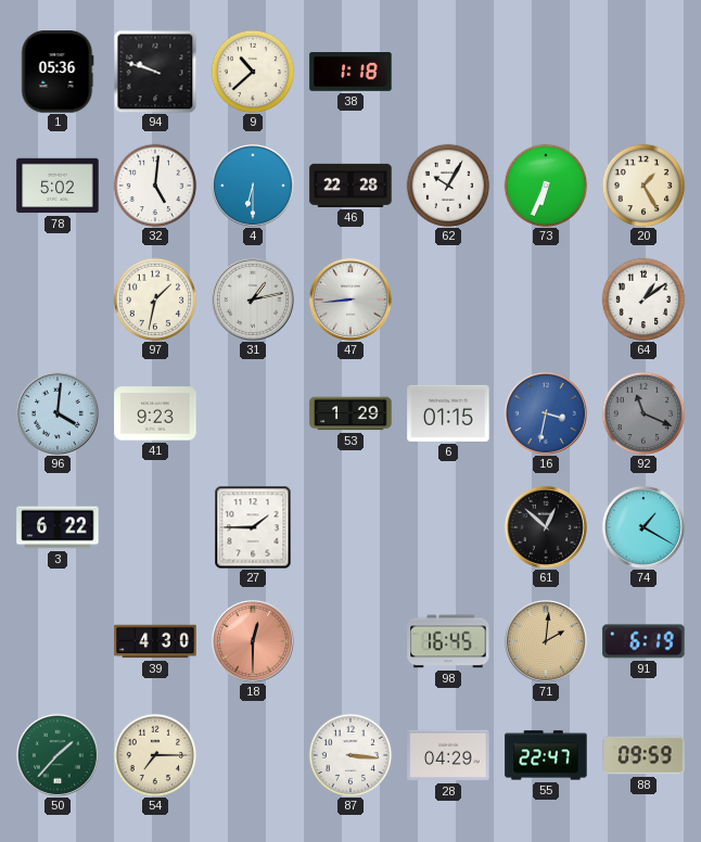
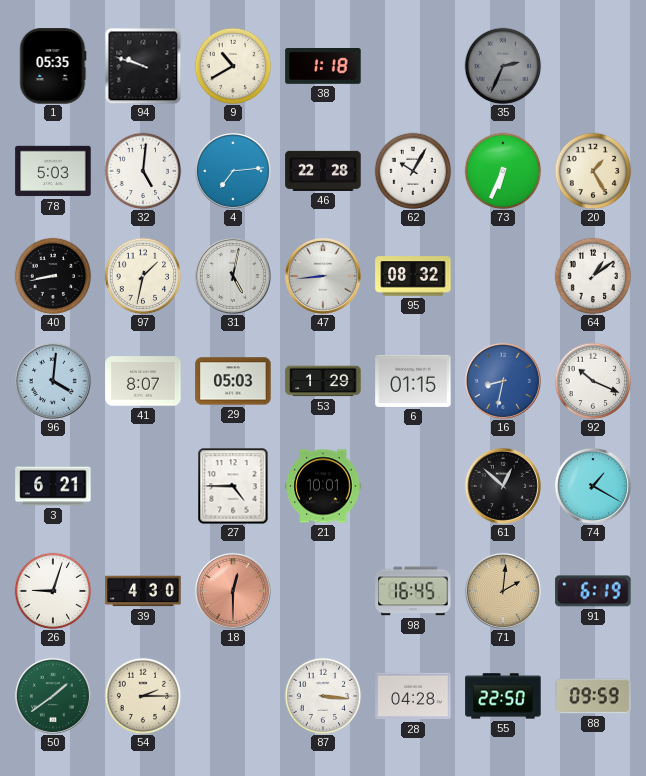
1: 05:36 -> 05:35 (53, 66)
9: 10:38 -> 10:40 (233, 66)
35: none -> 2:34 (503, 66)
78: 5:02 -> 5:03 (53, 171)
4: 6:30 -> 7:14 (233, 171)
40: none -> 8:43 (53, 276)
31: 1:13 -> 5:02 (233, 276)
95: none -> 08:32 (413, 276)
41: 9:23 -> 8:07 (143, 381)
29: none -> 05:03 (233, 381)
16: 3:32 -> 8:32 (503, 381)
92: 11:19 -> 10:19 (593, 381)
92 dial: grey -> white (593, 381)
3: 6:22 -> 6:21 (53, 486)
27: 1:45 -> 4:45 (233, 486)
21: none -> 10:01 (323, 486)
26: none -> 9:03 (53, 591)
50: 1:37 -> 1:39 (53, 696)
54: 7:15 -> 2:15 (143, 696)
28: 04:29 -> 04:28 (413, 696)
55: 22:47 -> 22:50 (503, 696)
